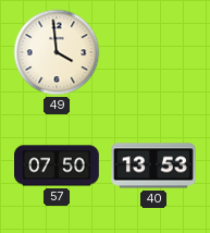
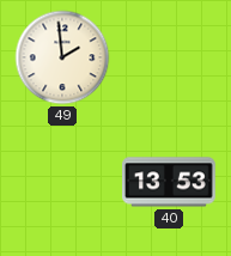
49: 3:59 -> 1:59 (62, 57)
57: 07:50 -> none (58, 165)
